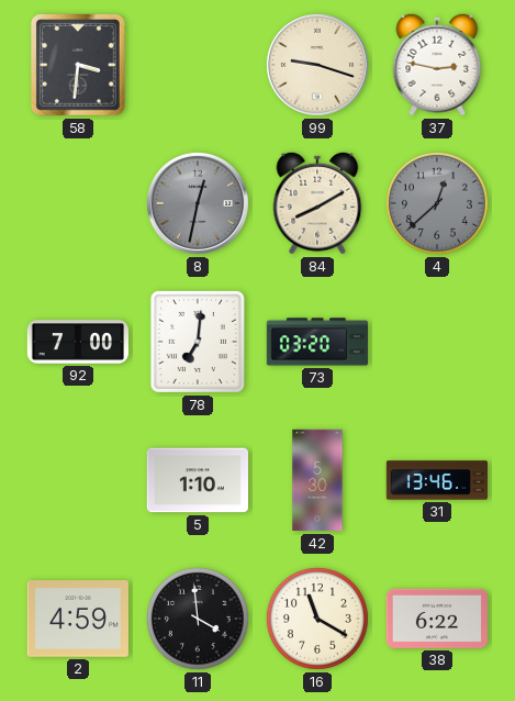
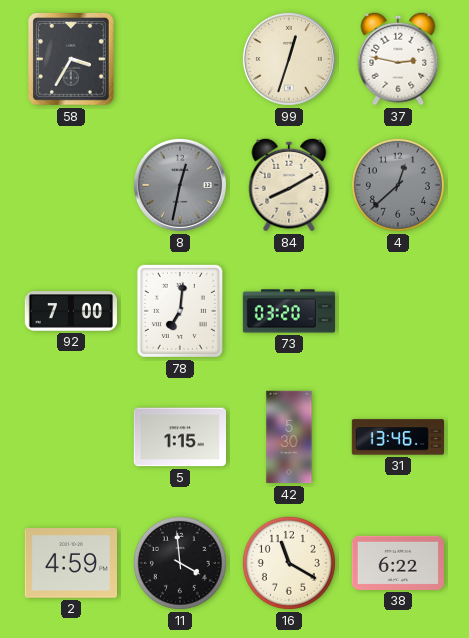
58: 3:31 -> 3:35 (72, 60)
99: 9:18 -> 12:33 (289, 59)
5: 1:10 -> 1:15 (179, 437)
